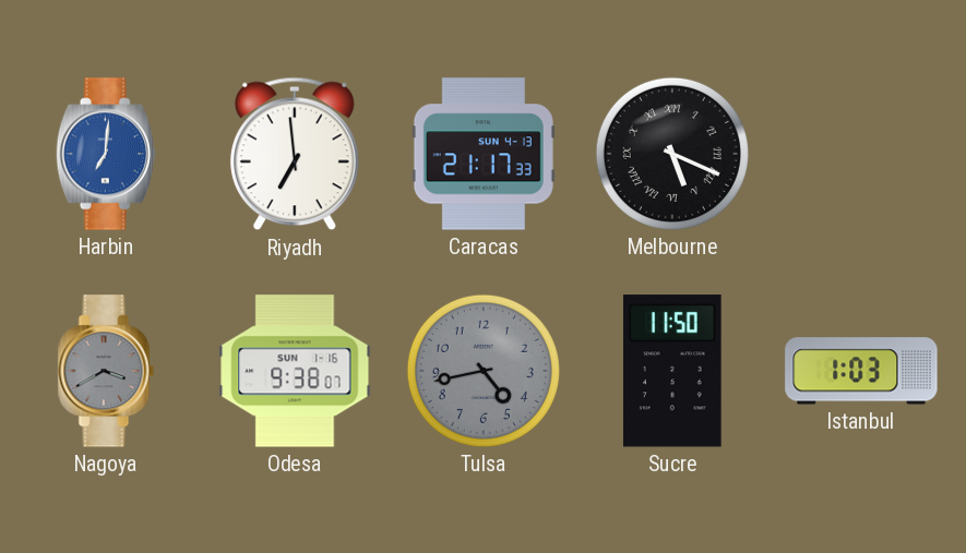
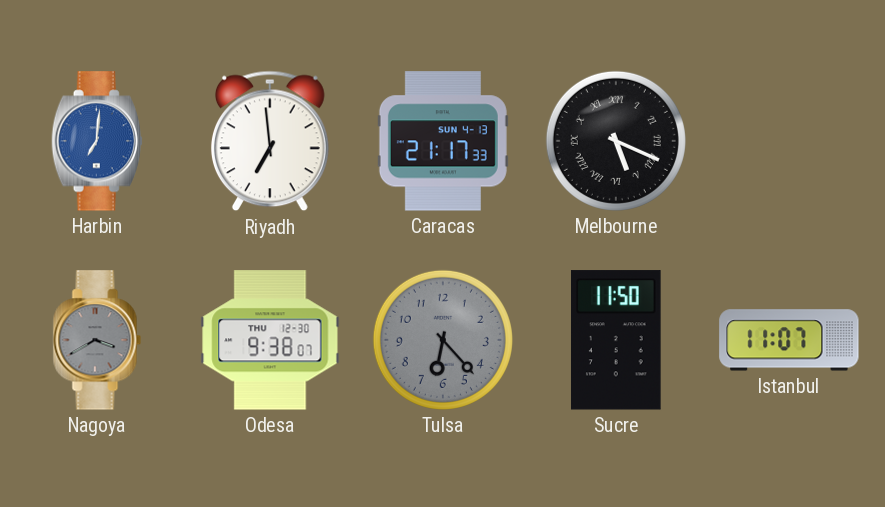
Odesa date: SUN 1-16 -> THU 12-30 (270, 340)
Tulsa: 4:43 -> 6:23 (443, 340)
Istanbul: 1:03 -> 11:07 (789, 340)
